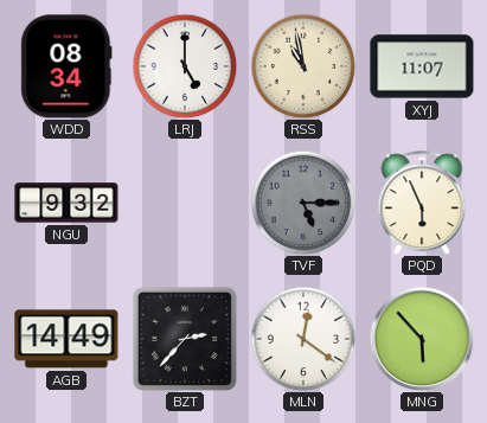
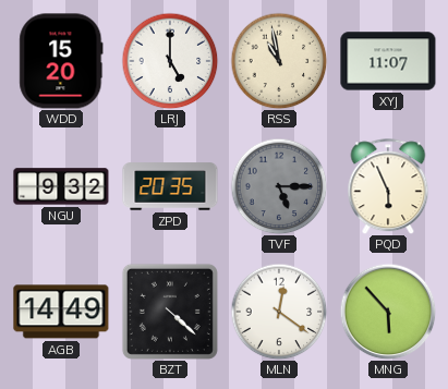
WDD: 08:34 -> 15:20 (61, 61)
ZPD: none -> 20:35 (170, 186)
BZT: 2:37 -> 4:22 (170, 312)
